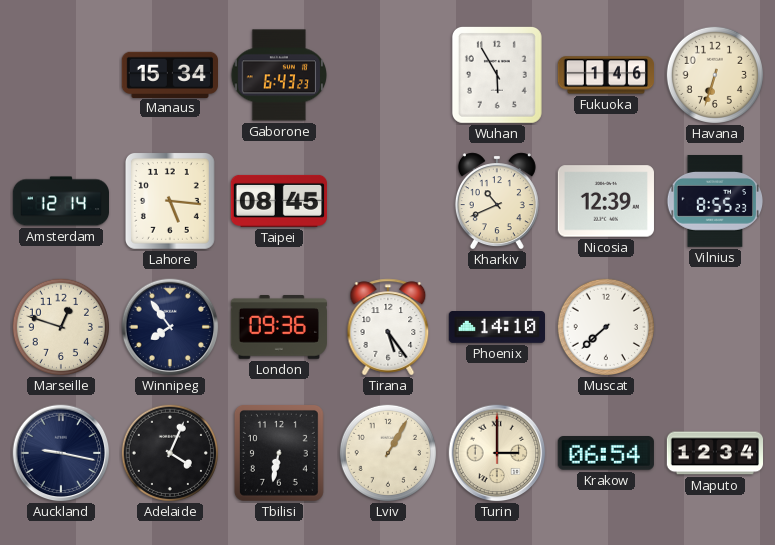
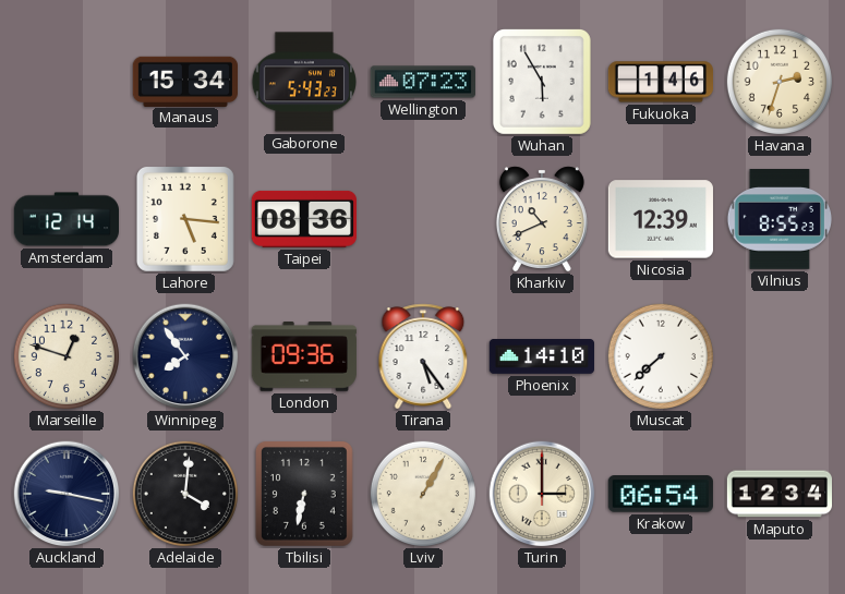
Gaborone: 6:43 -> 5:43 (303, 82)
Wellington: none -> 07:23 (422, 82)
Havana: 6:33 -> 2:33 (780, 82)
Taipei: 08:45 -> 08:36 (303, 219)
Adelaide: 4:04 -> 4:01 (185, 494)
